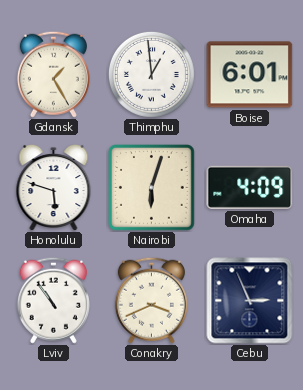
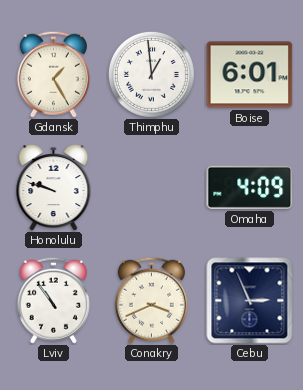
Honolulu: 5:48 -> 9:48 (54, 187)
Nairobi: 6:03 -> none (152, 188)
